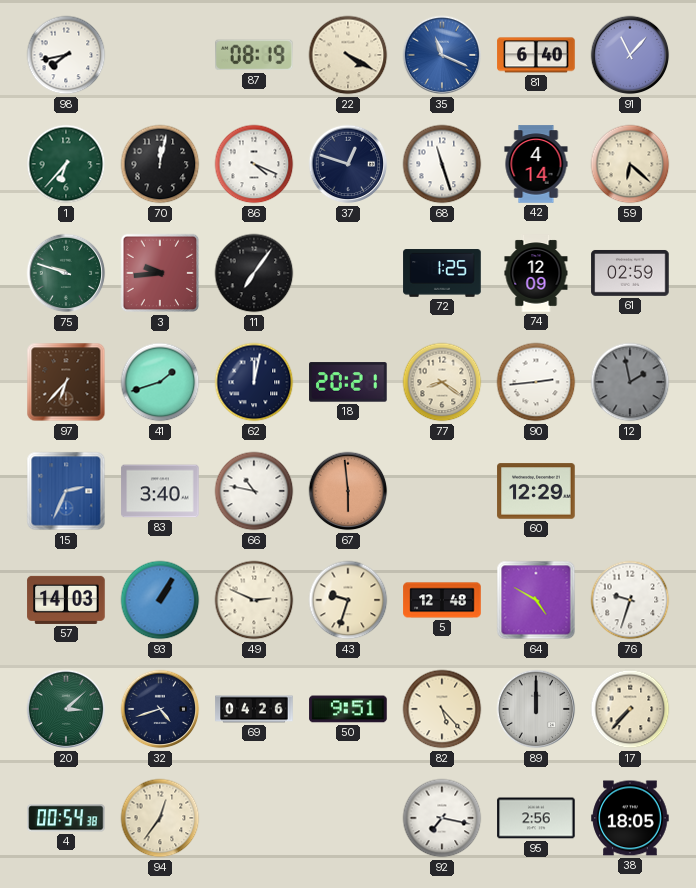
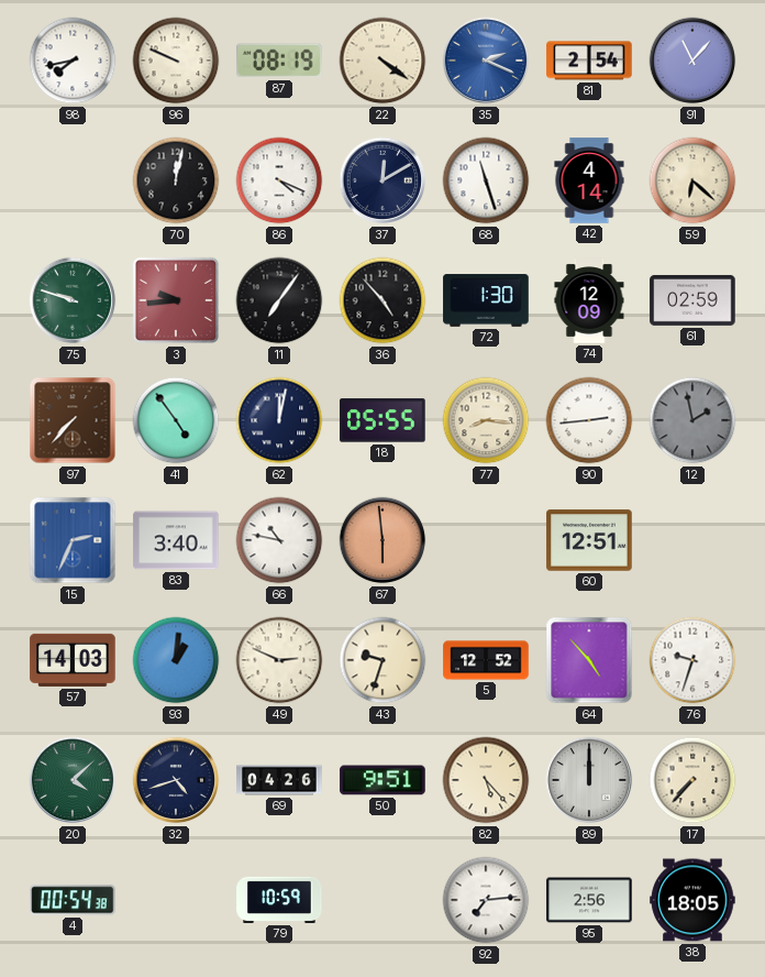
96: none -> 9:49 (176, 61)
22: 4:20 -> 4:21 (382, 61)
35: 11:19 -> 2:19 (486, 61)
81: 6:40 -> 2:54 (589, 61)
1: 6:37 -> none (66, 164)
37: 12:48 -> 12:10 (382, 180)
36: none -> 4:53 (382, 300)
72: 1:25 -> 1:30 (486, 300)
97: 6:37 -> 7:37 (73, 420)
41: 1:42 -> 4:54 (176, 420)
18: 20:21 -> 05:55 (382, 420)
77: 8:21 -> 8:16 (486, 420)
60: 12:29 -> 12:51 (589, 540)
93: 1:05 -> 1:01 (176, 660)
5: 12:48 -> 12:52 (486, 660)
64: 4:50 -> 4:53 (589, 660)
20: 3:08 -> 4:08 (73, 780)
94: 12:36 -> none (160, 818)
79: none -> 10:59 (279, 900)
92: 7:17 -> 7:14 (486, 900)
